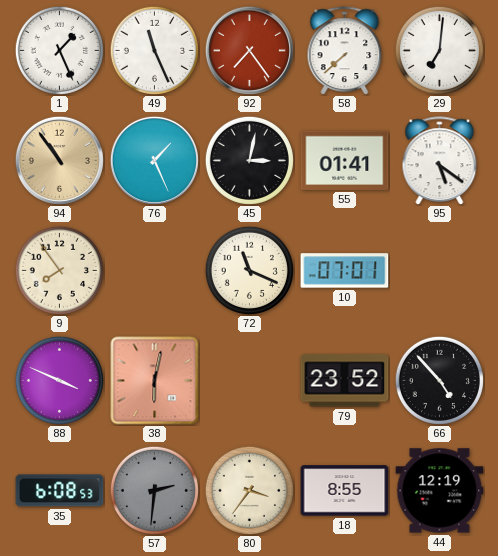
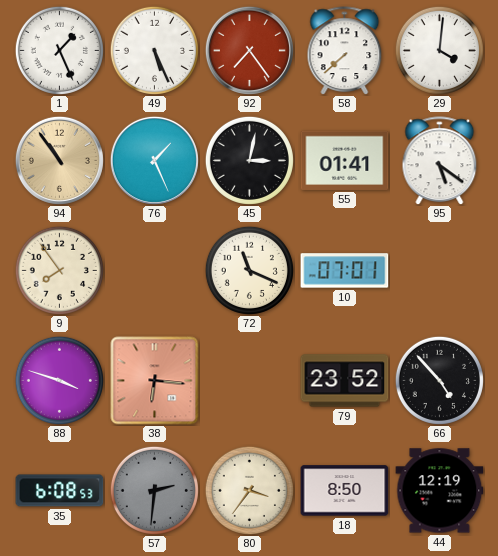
49: 11:26 -> 5:26 (154, 50)
29: 7:01 -> 4:01 (439, 50)
88: 3:49 -> 3:48 (59, 380)
38: 6:02 -> 6:16 (155, 381)
18: 8:55 -> 8:50 (345, 491)
